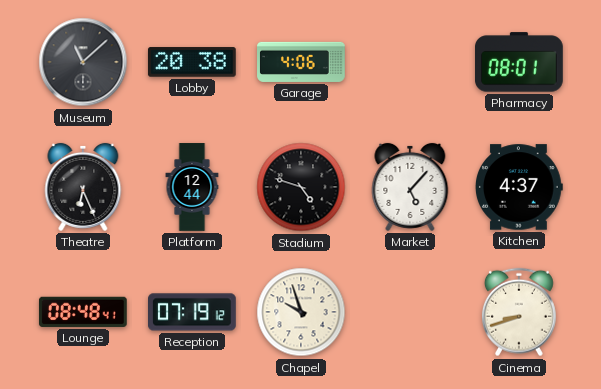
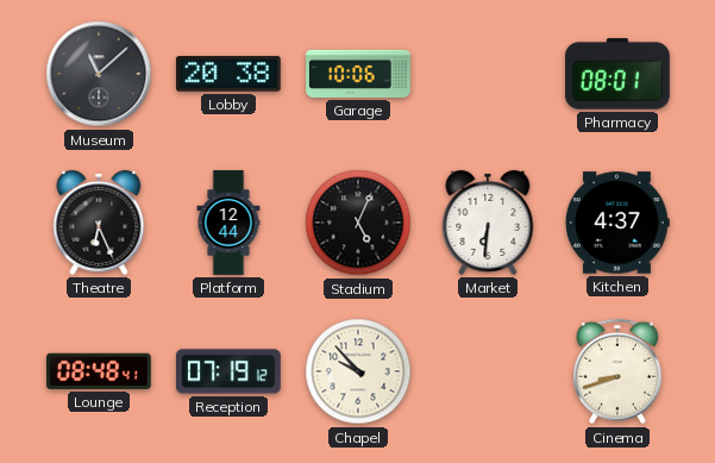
Garage: 4:06 -> 10:06 (358, 74)
Stadium: 4:48 -> 5:04 (358, 223)
Market: 5:07 -> 6:31 (488, 223)
Chapel: 9:57 -> 9:53 (358, 371)
